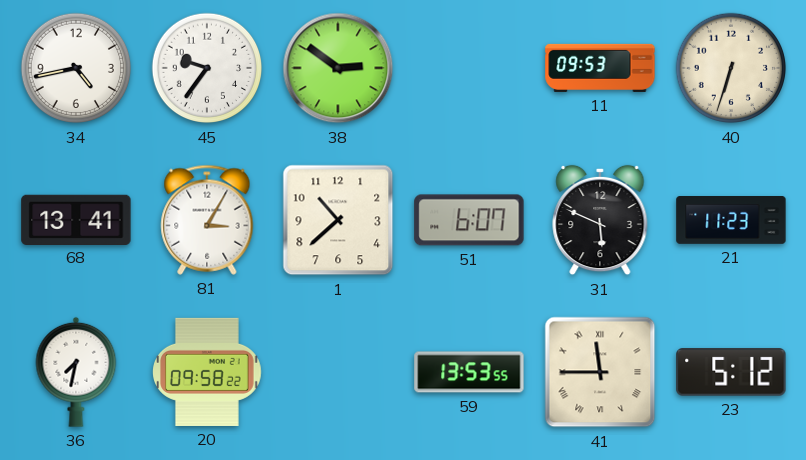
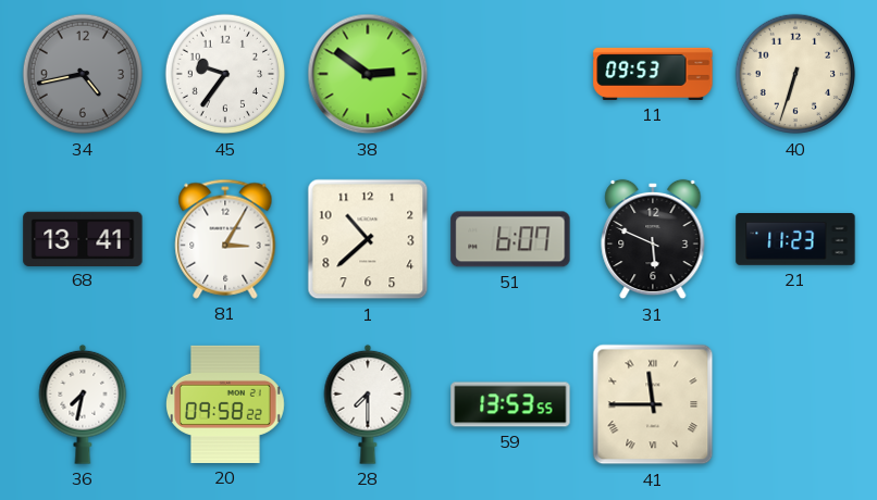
34 dial: white -> grey (83, 74)
28: none -> 7:30 (368, 404)
23: 5:12 -> none (731, 372)
